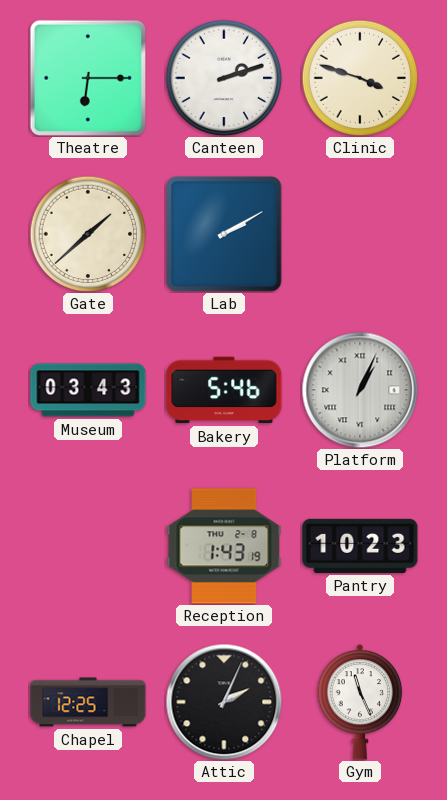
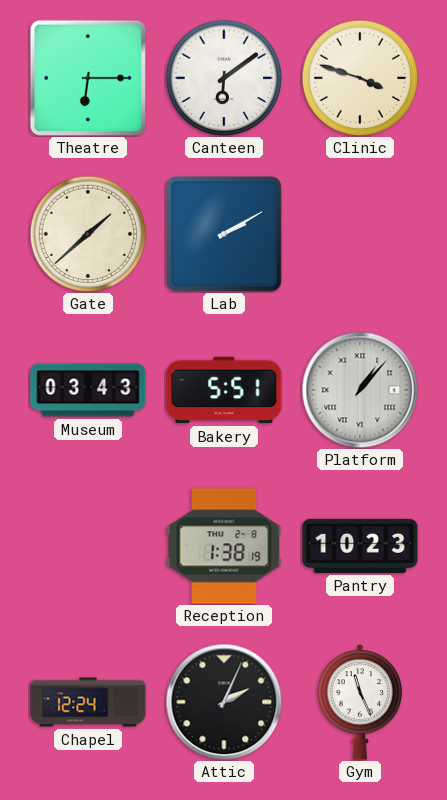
Canteen: 2:12 -> 6:09 (224, 78)
Bakery: 5:46 -> 5:51 (224, 390)
Platform: 1:04 -> 1:07 (360, 390)
Reception: 1:43 -> 1:38 (224, 546)
Chapel: 12:25 -> 12:24 (88, 702)
